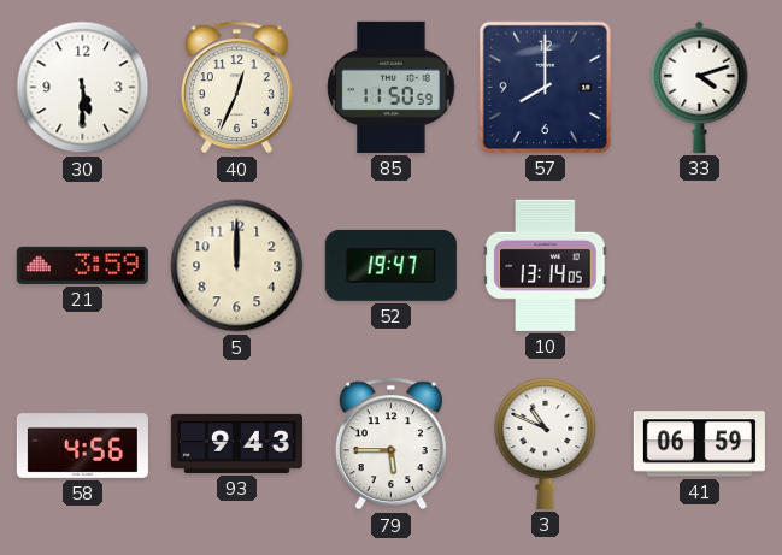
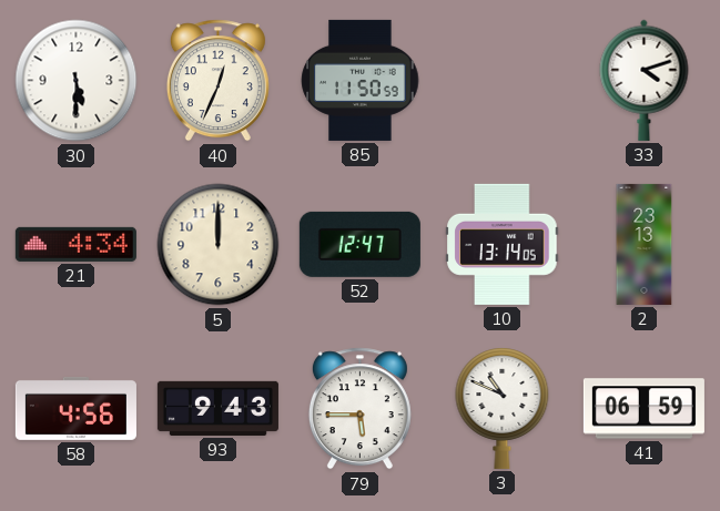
57: 8:00 -> none (545, 87)
21: 3:59 -> 4:34 (75, 244)
52: 19:47 -> 12:47 (359, 244)
2: none -> 23:13 (645, 244)
